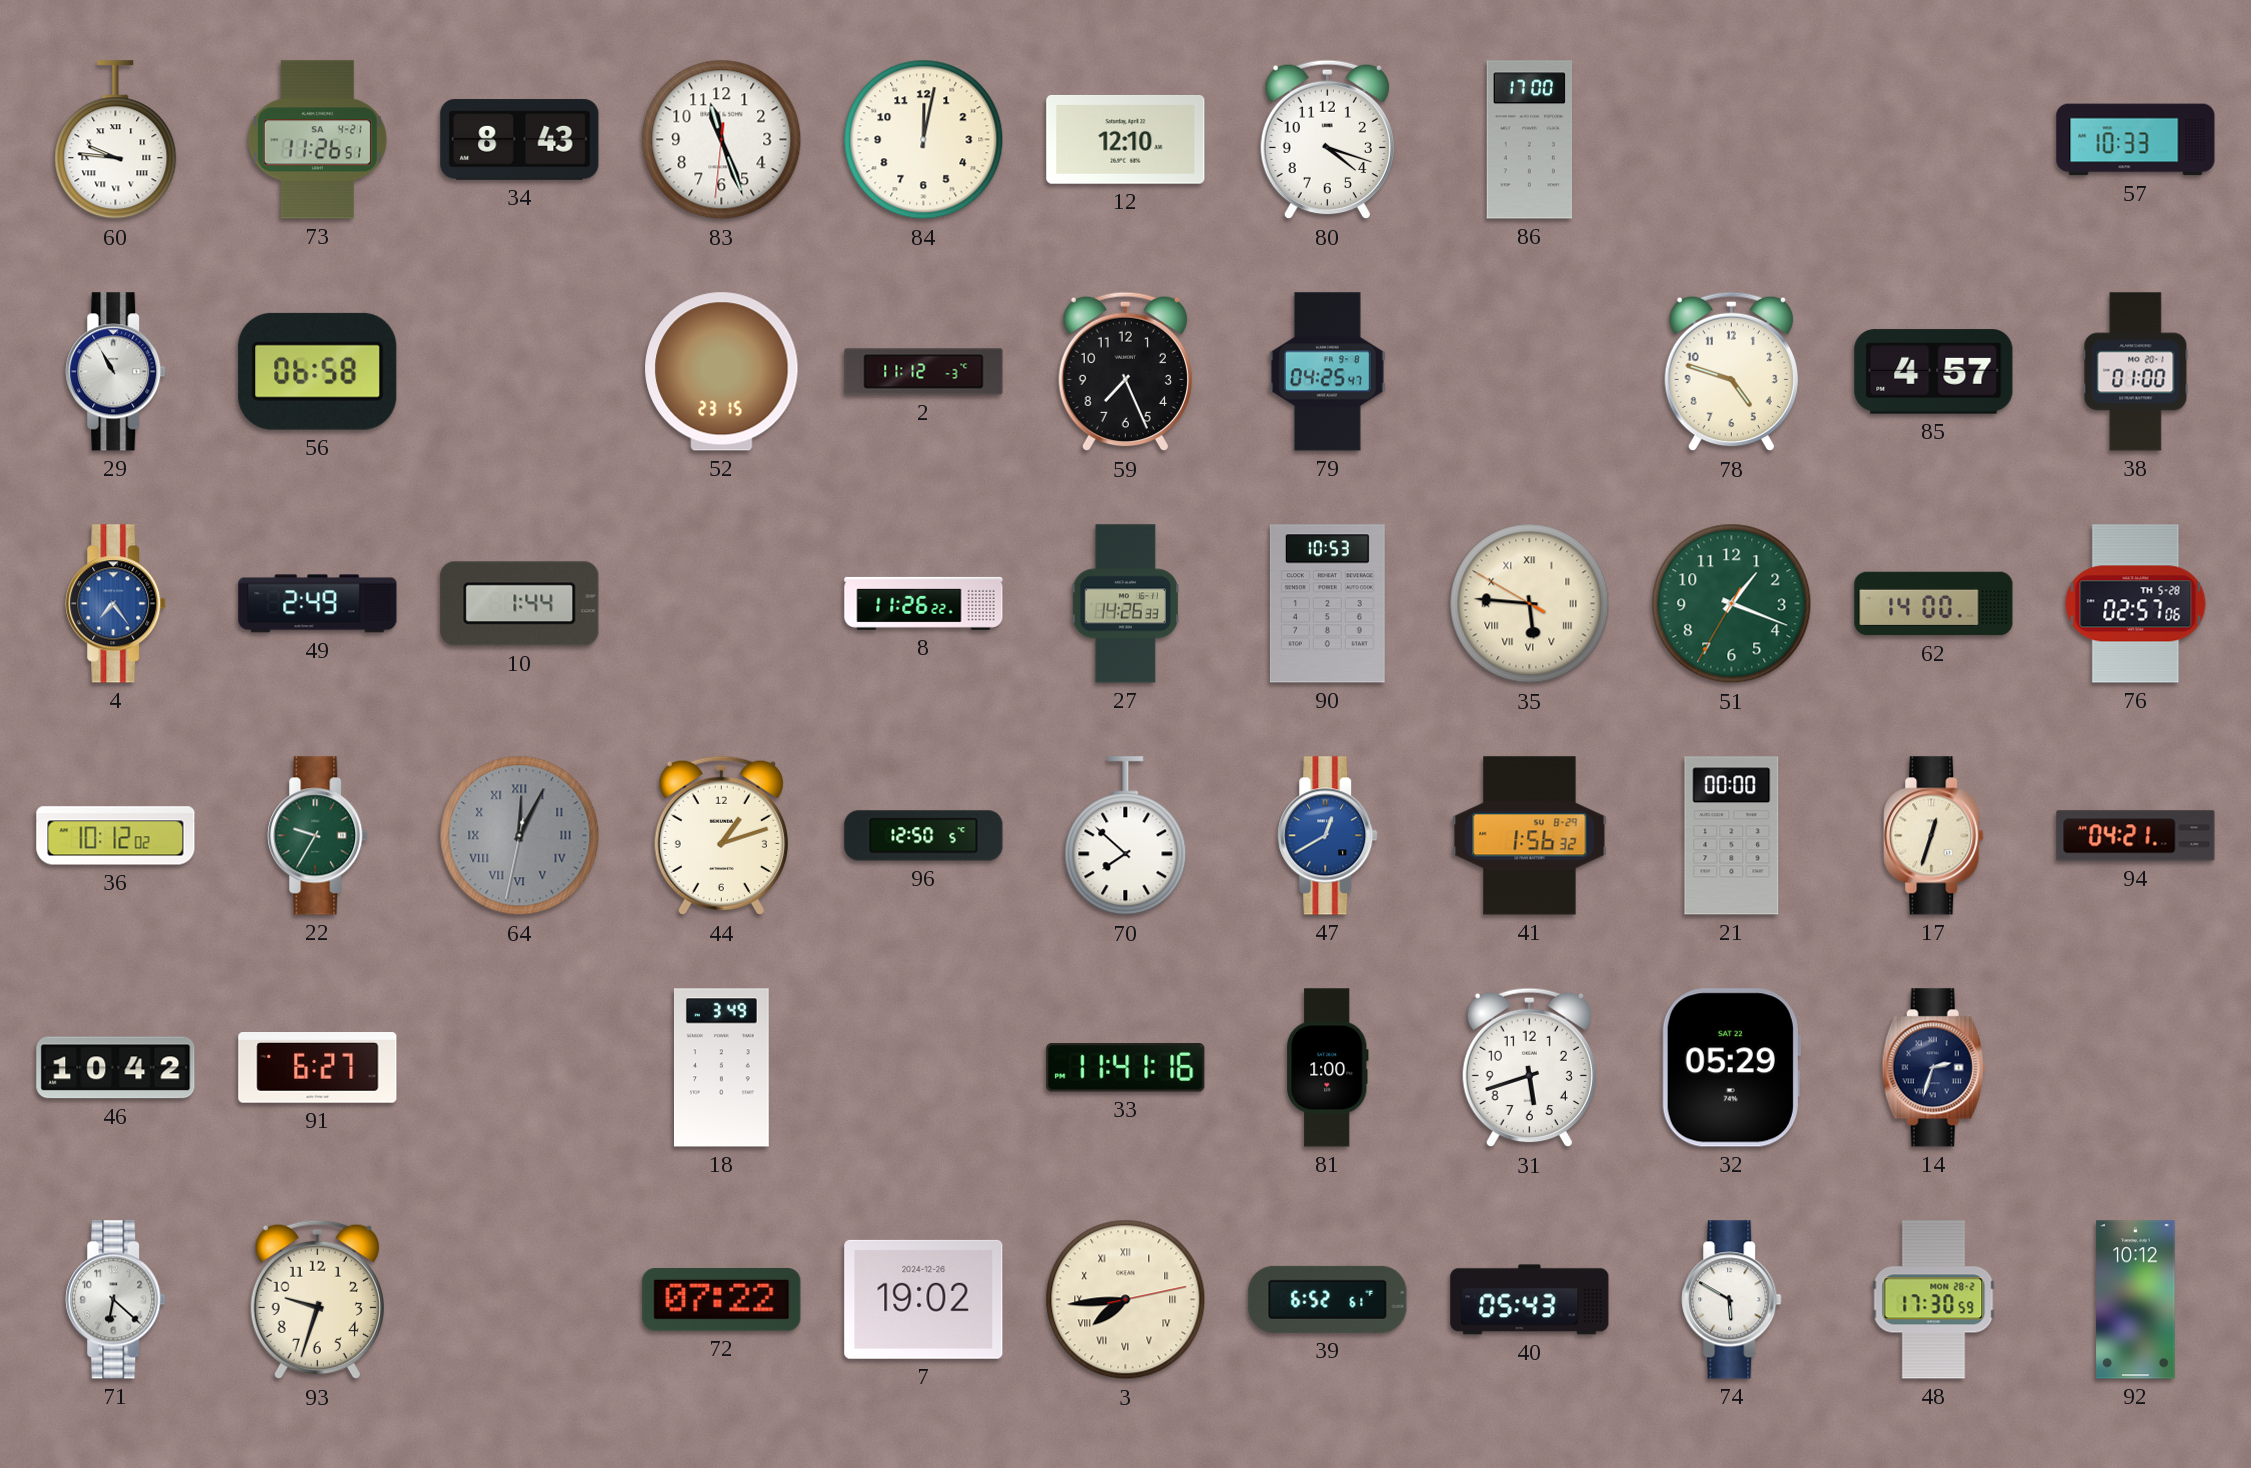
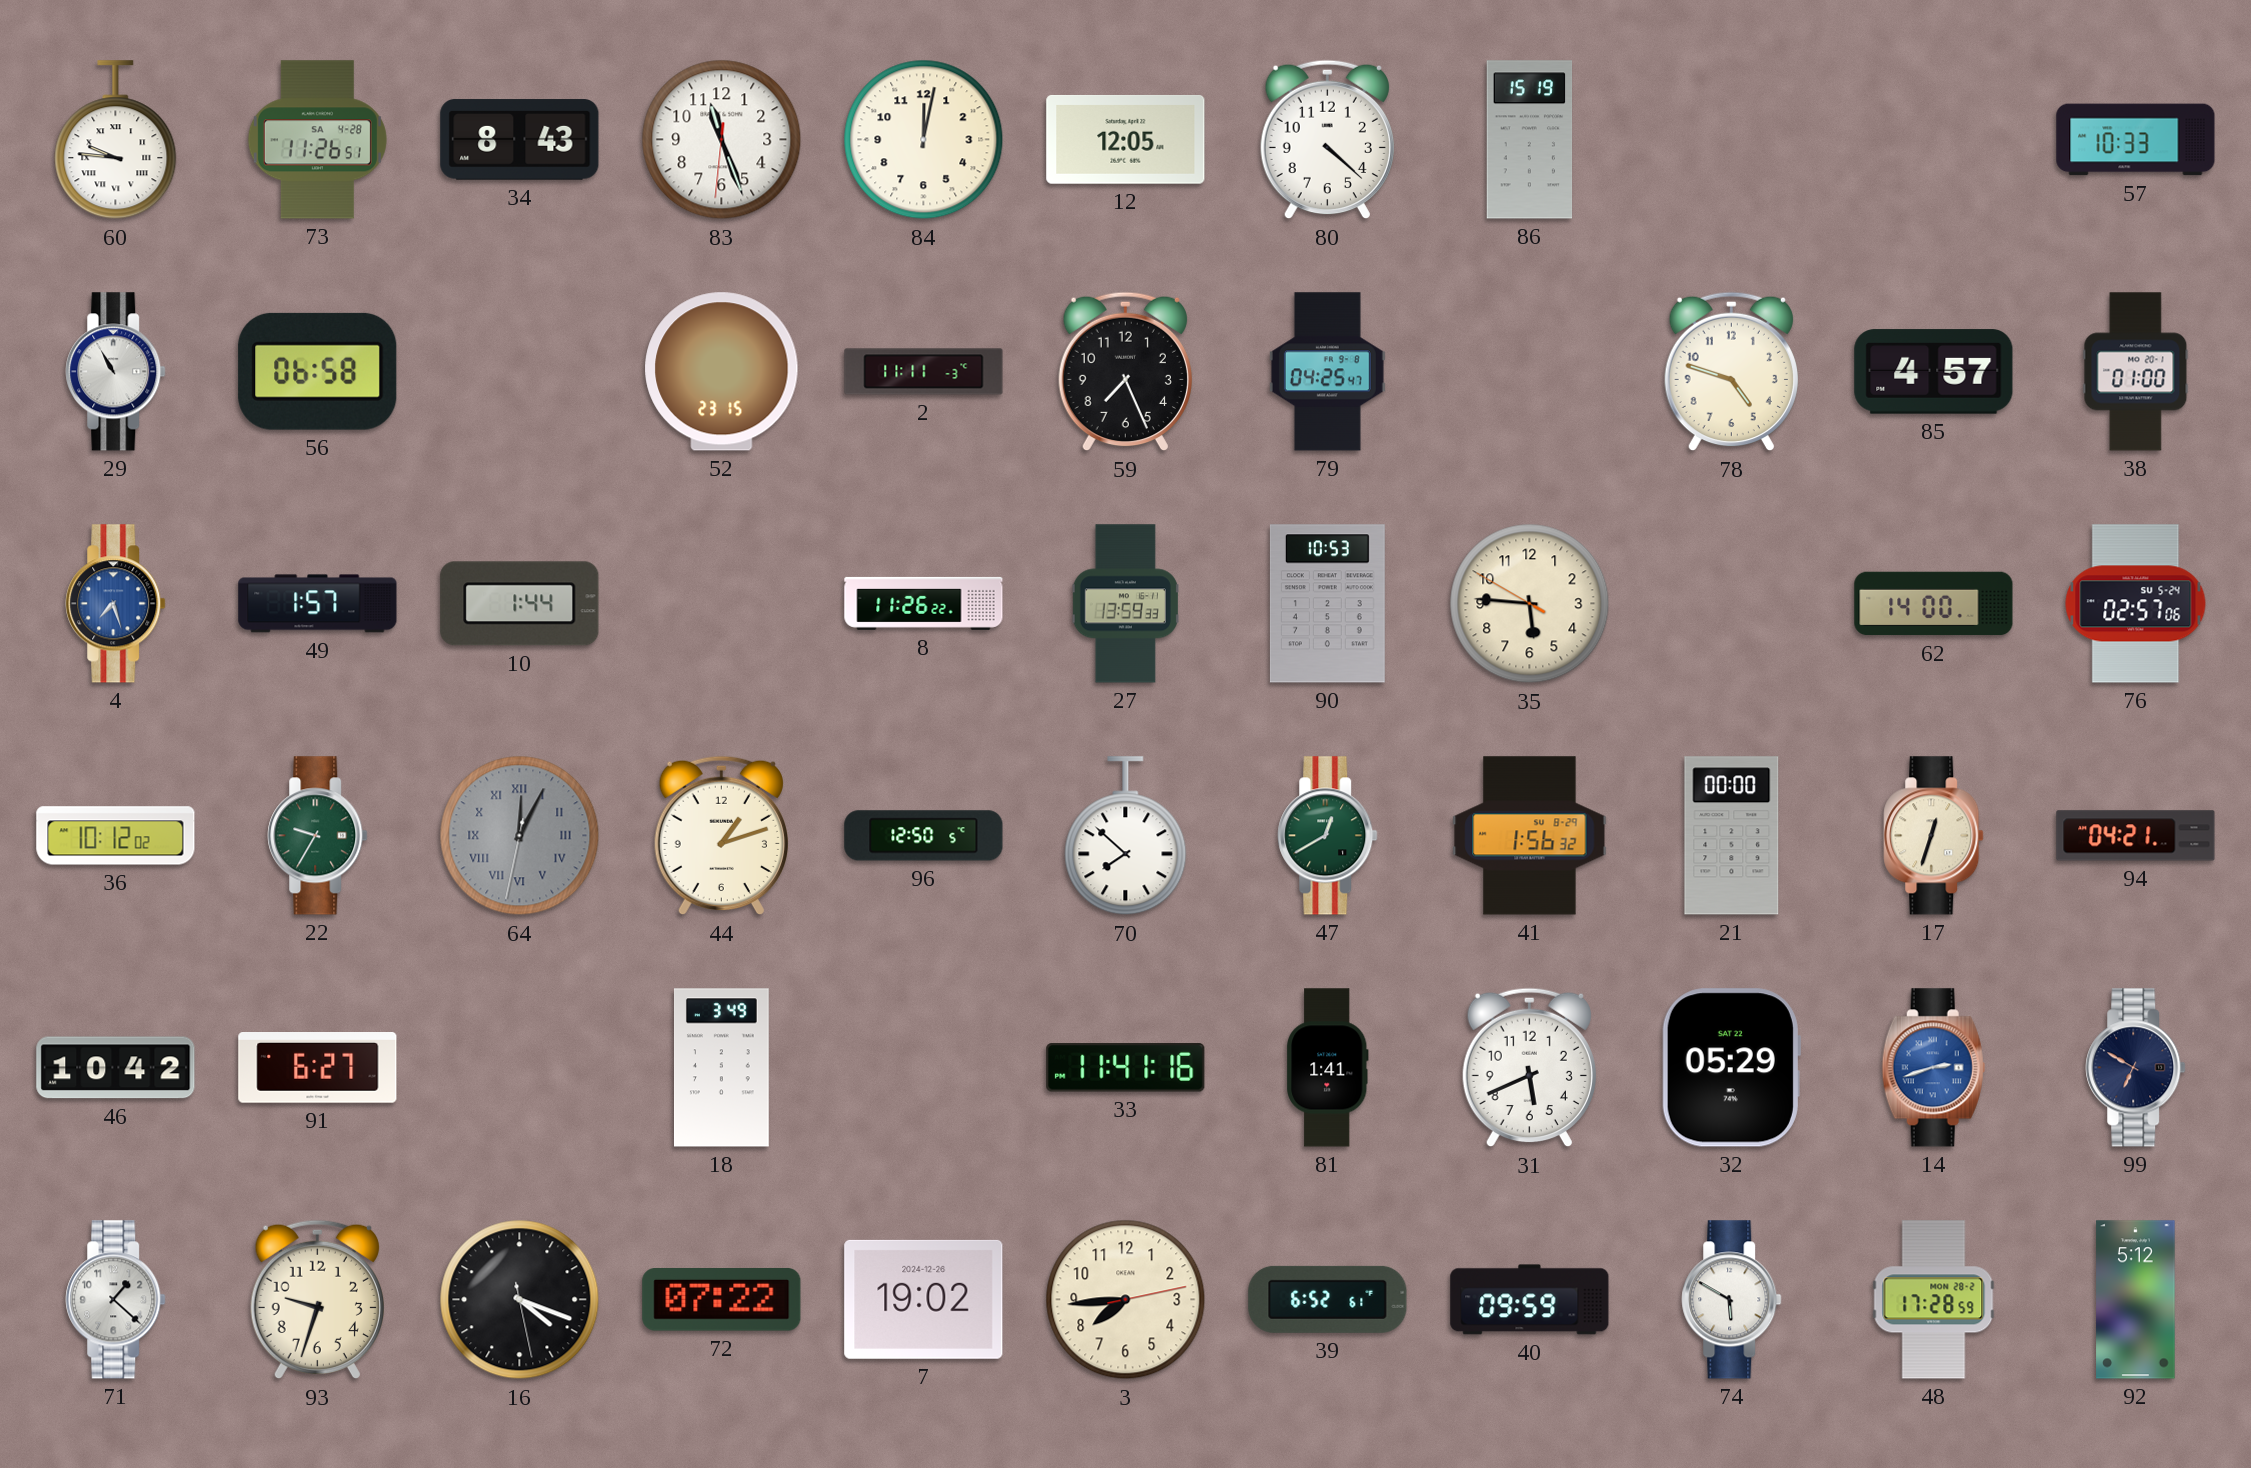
73 date: SA 4-21 -> SA 4-28 (317, 140)
12: 12:10 -> 12:05 (1126, 139)
80: 4:18 -> 4:22 (1327, 140)
86: 17:00 -> 15:19 (1530, 140)
2: 11:12 -> 11:11 (924, 372)
4: 7:24 -> 7:27 (116, 604)
49: 2:49 -> 1:57 (318, 604)
27: 14:26 -> 13:59 (1125, 604)
35 numerals: Roman -> Arabic (1530, 604)
51: 1:18 -> none (1732, 604)
76 date: TH 5-28 -> SU 5-24 (2136, 604)
47 dial: blue -> green (1328, 836)
81: 1:00 -> 1:41 (1328, 1068)
31: 5:42 -> 5:41 (1529, 1068)
14: 2:33 -> 2:42 (1933, 1068)
14 dial: navy -> blue (1933, 1068)
99: none -> 6:50 (2136, 1068)
71: 6:22 -> 1:22 (116, 1300)
16: none -> 4:18 (520, 1300)
3 numerals: Roman -> Arabic (1126, 1300)
40: 05:43 -> 09:59 (1530, 1300)
48: 17:30 -> 17:28 (1934, 1300)
92: 10:12 -> 5:12 (2136, 1300)
